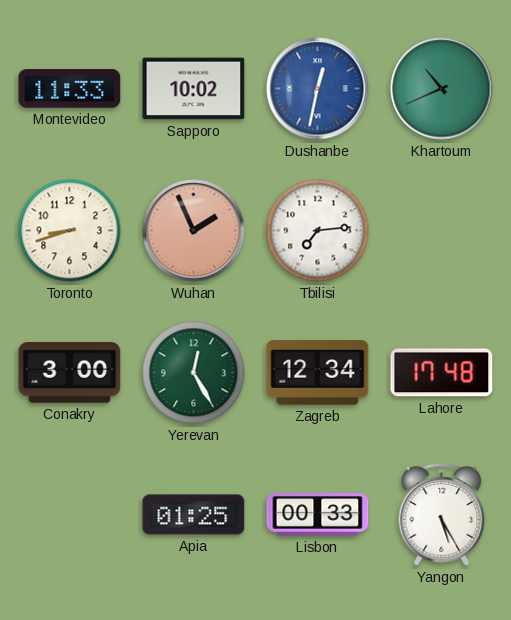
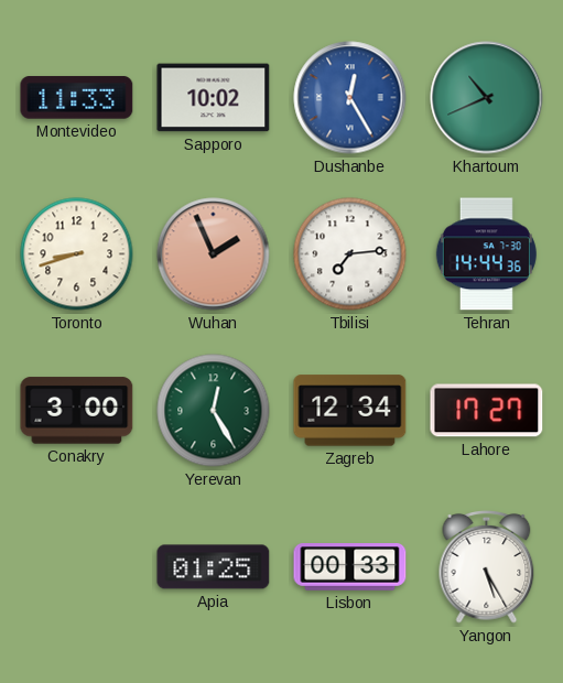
Dushanbe: 12:32 -> 12:25 (350, 98)
Tehran: none -> 14:44 (486, 254)
Lahore: 17:48 -> 17:27 (487, 411)
